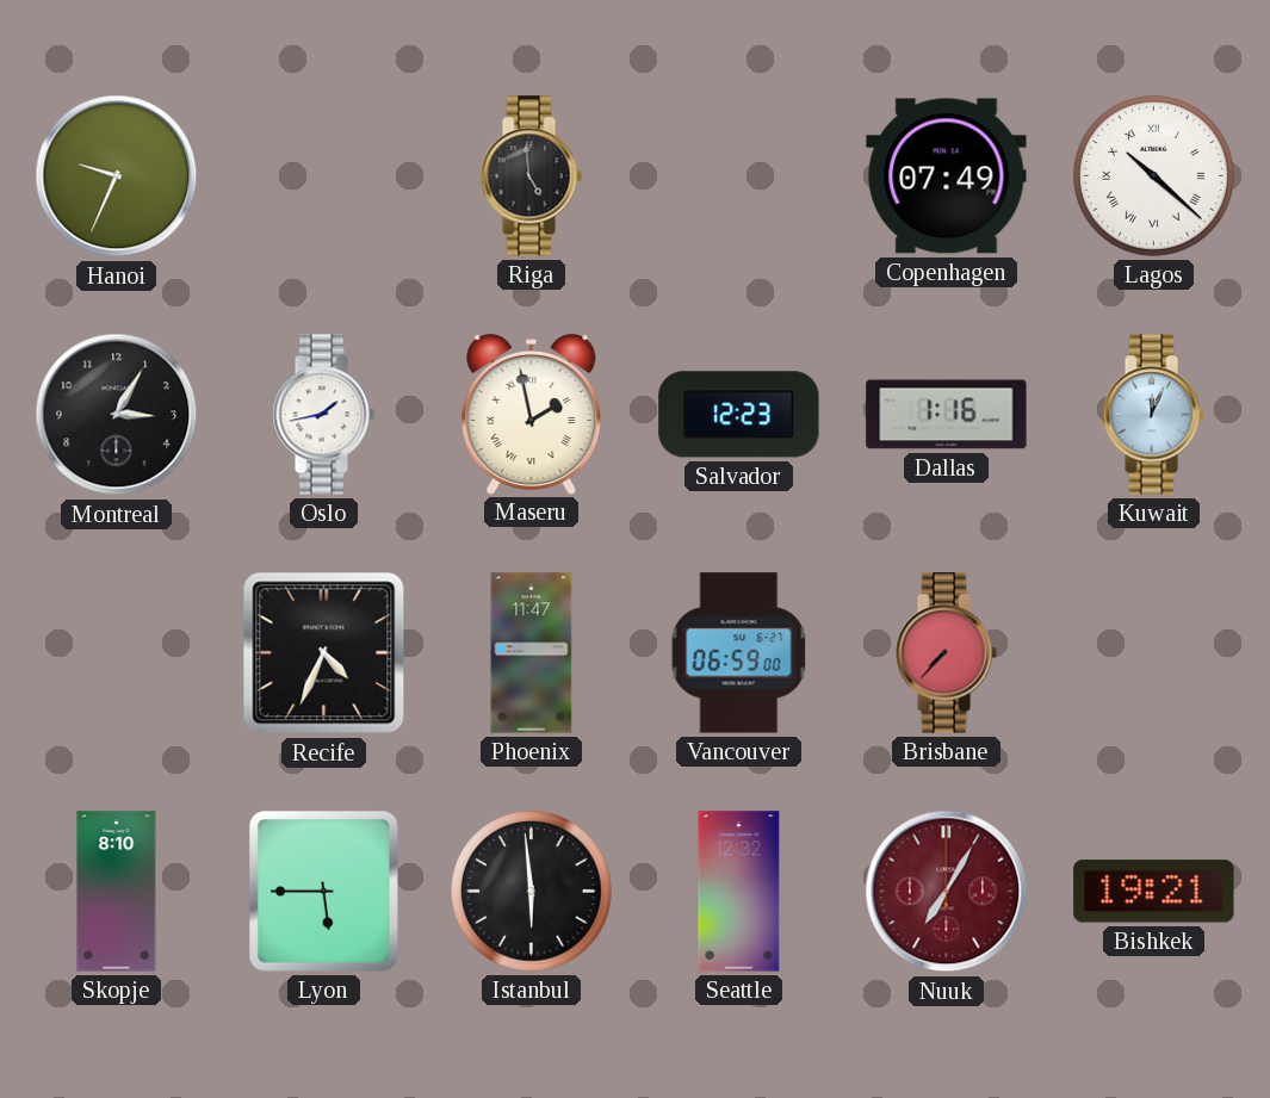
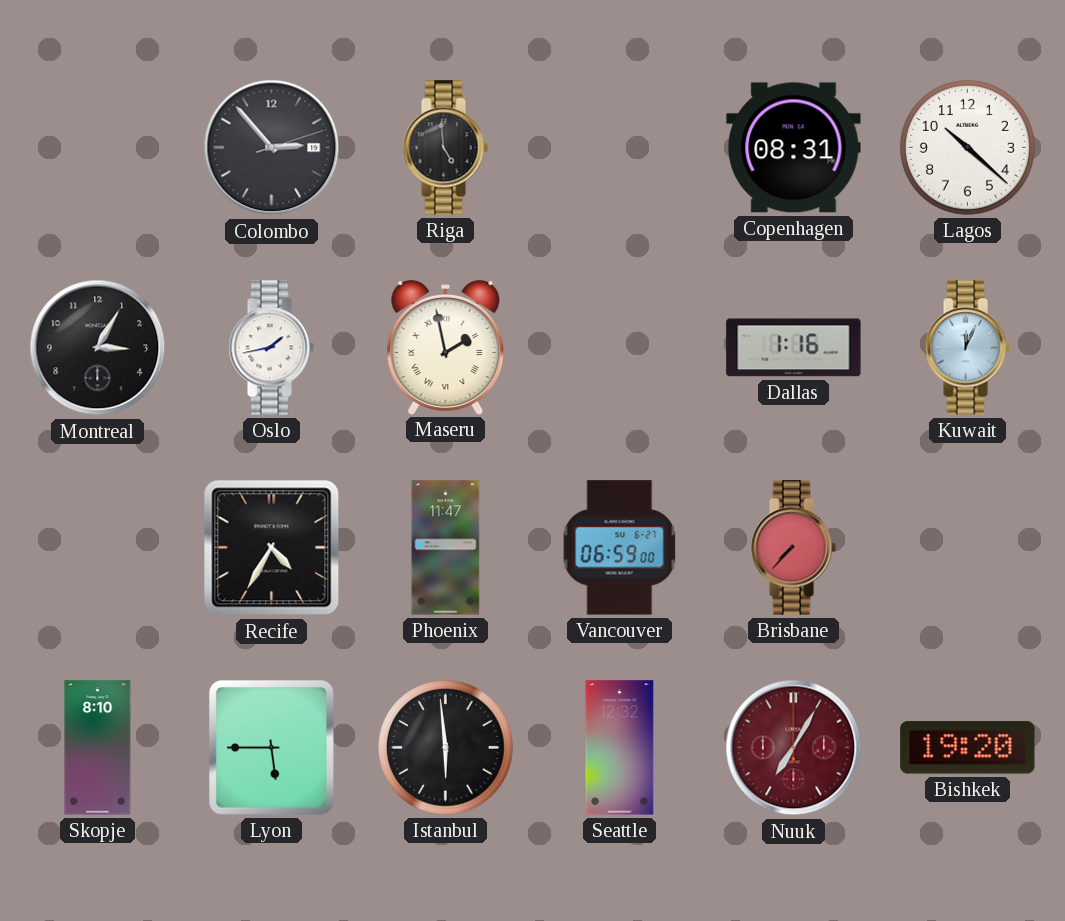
Hanoi: 9:34 -> none (117, 176)
Colombo: none -> 2:53 (272, 148)
Copenhagen: 07:49 -> 08:31 (794, 148)
Lagos numerals: Roman -> Arabic (967, 147)
Salvador: 12:23 -> none (739, 415)
Recife: 4:34 -> 4:35 (272, 548)
Bishkek: 19:21 -> 19:20 (968, 748)
